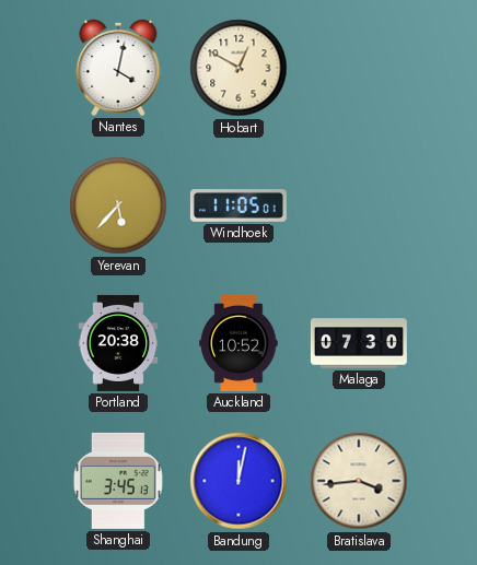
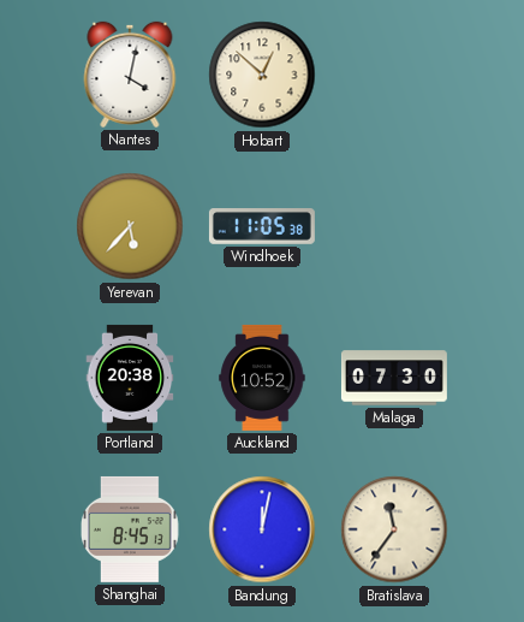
Hobart: 12:50 -> 12:52 (262, 75)
Windhoek: 11:05:01 -> 11:05:38 (262, 227)
Shanghai: 3:45 -> 8:45 (130, 529)
Bratislava: 3:44 -> 11:36 (394, 529)
